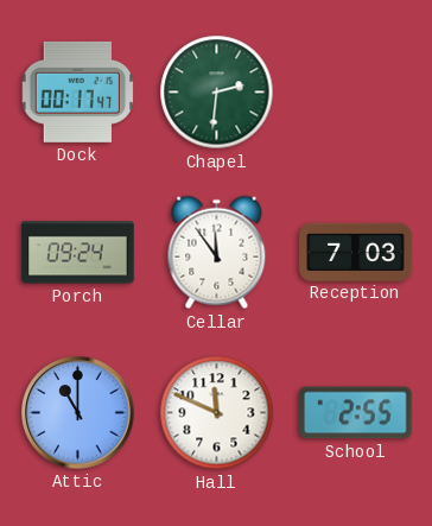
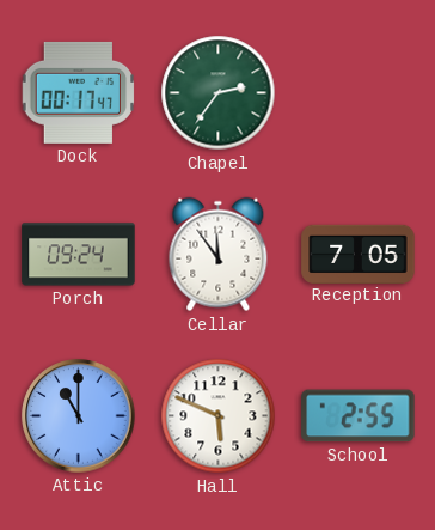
Chapel: 2:31 -> 2:36 (219, 93)
Reception: 7:03 -> 7:05 (359, 254)
Hall: 11:49 -> 5:49 (219, 416)
